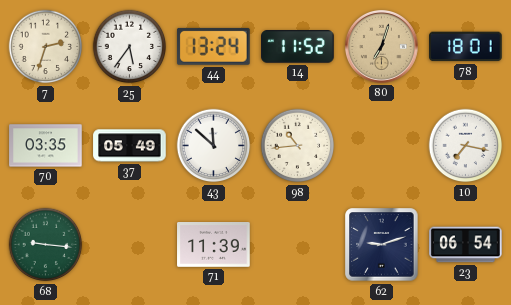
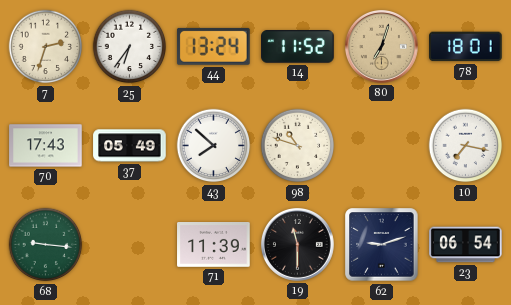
25: 5:36 -> 6:36 (130, 47)
70: 03:35 -> 17:43 (46, 146)
43: 11:52 -> 7:52 (214, 146)
98: 10:44 -> 10:48 (298, 146)
19: none -> 11:30 (297, 244)
